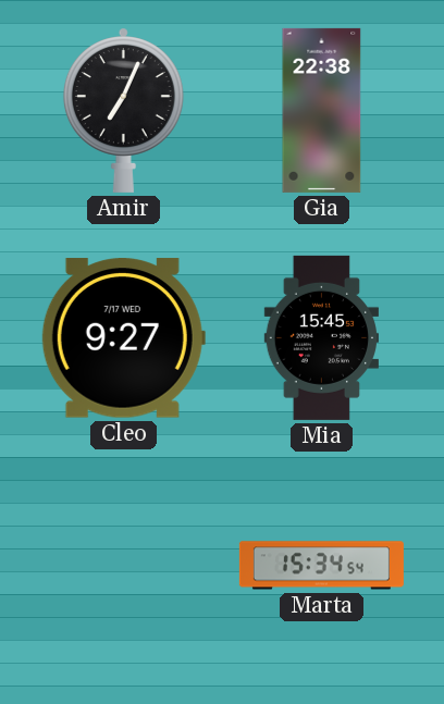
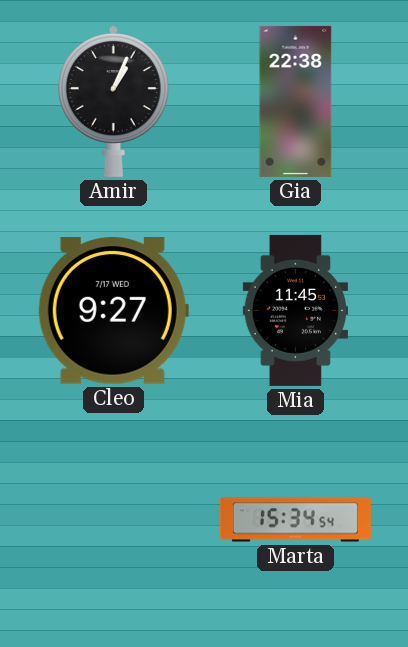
Amir: 7:04 -> 1:04 (113, 101)
Mia: 15:45 -> 11:45 (295, 310)
